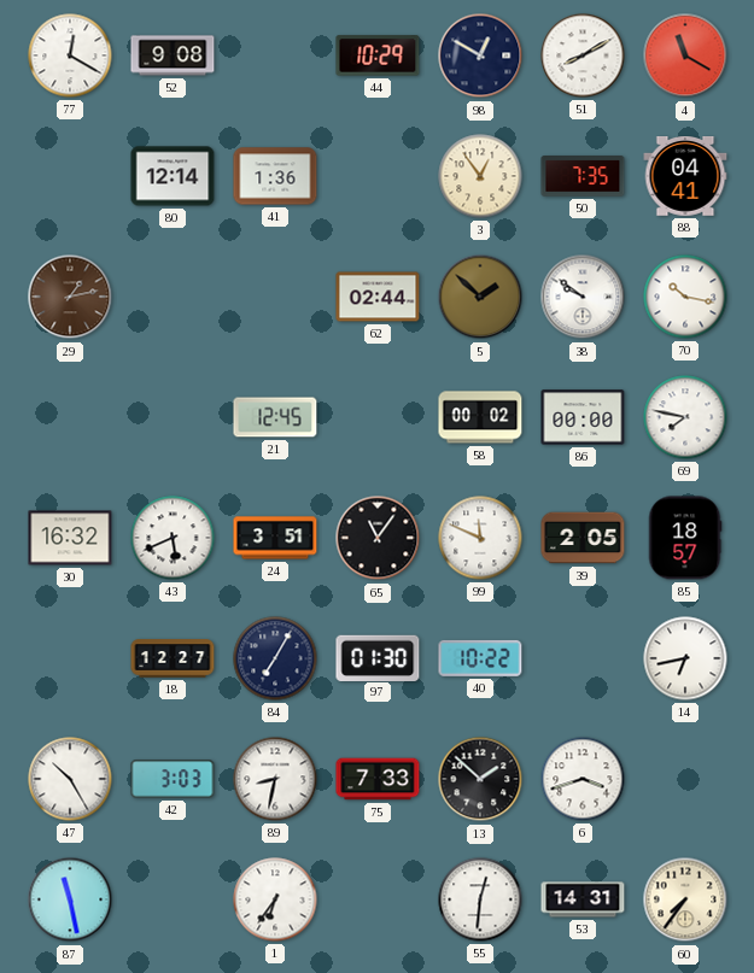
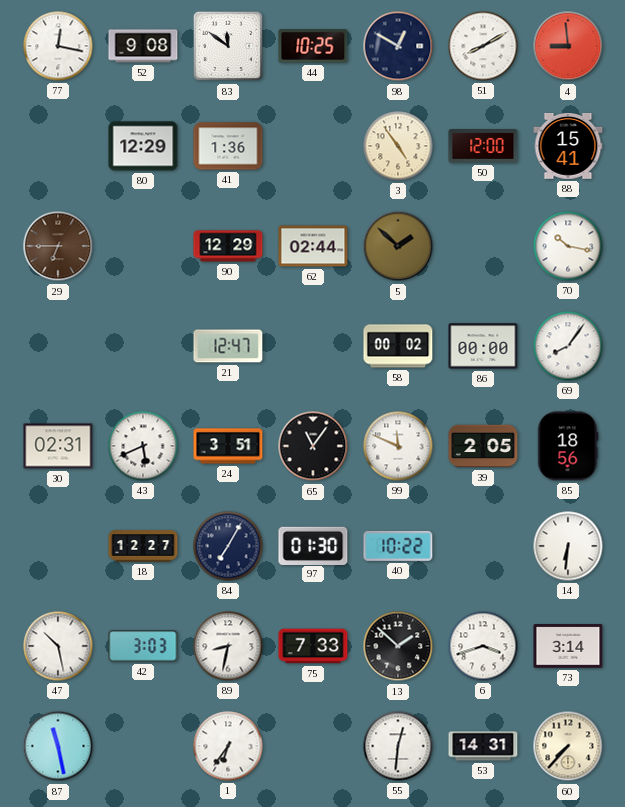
77: 12:20 -> 12:17 (58, 46)
83: none -> 11:51 (228, 46)
44: 10:29 -> 10:25 (313, 46)
4: 11:20 -> 8:59 (568, 46)
80: 12:14 -> 12:29 (143, 146)
3: 12:54 -> 4:54 (398, 146)
50: 7:35 -> 12:00 (483, 146)
88: 04:41 -> 15:41 (568, 147)
29: 1:13 -> 6:45 (58, 246)
90: none -> 12:29 (228, 246)
38: 9:51 -> none (583, 297)
21: 12:45 -> 12:47 (228, 346)
69: 7:47 -> 8:06 (568, 346)
30: 16:32 -> 02:31 (58, 446)
85: 18:57 -> 18:56 (568, 446)
14: 6:43 -> 6:31 (568, 546)
47: 10:25 -> 10:28 (58, 646)
73: none -> 3:14 (568, 646)
60: 7:36 -> 7:37 (568, 746)
